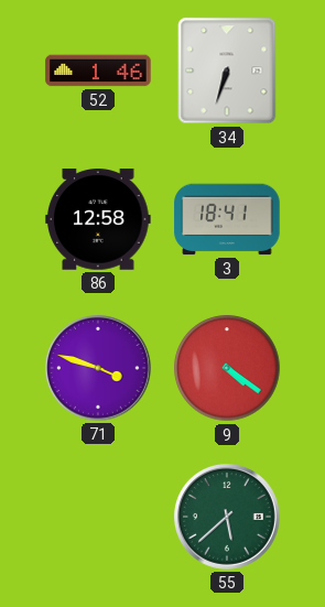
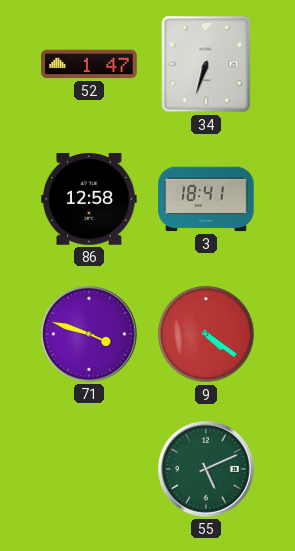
52: 1:46 -> 1:47 (89, 64)
55: 5:38 -> 5:11 (206, 469)
